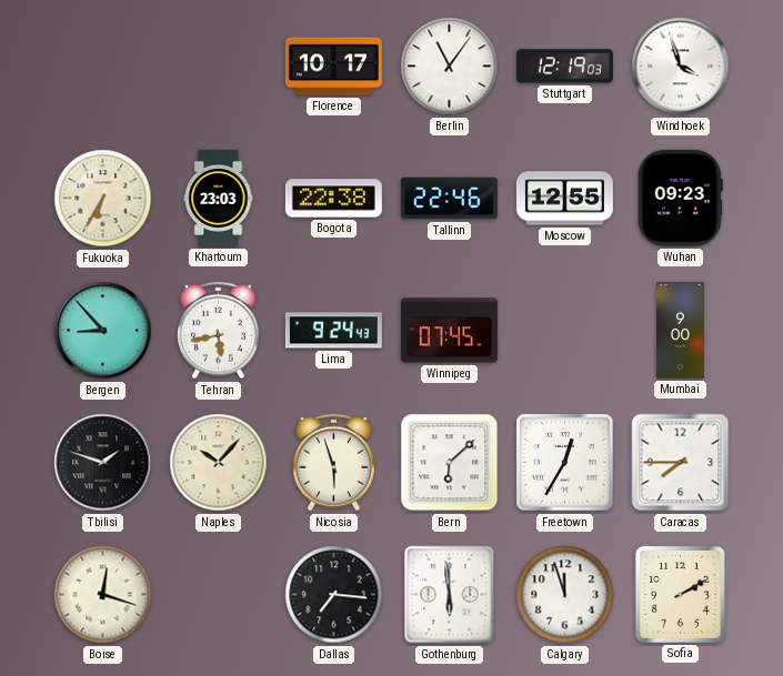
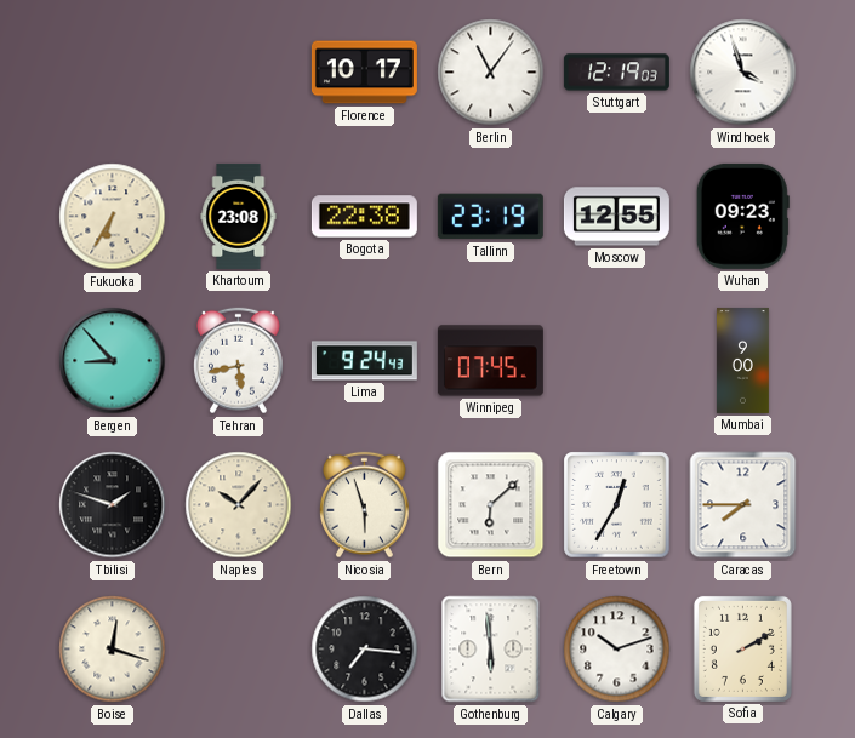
Khartoum: 23:03 -> 23:08 (239, 216)
Tallinn: 22:46 -> 23:19 (490, 217)
Calgary: 11:57 -> 10:12 (617, 650)
